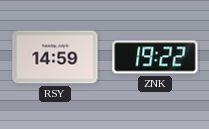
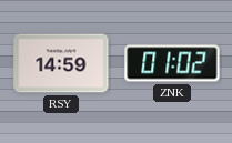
ZNK: 19:22 -> 01:02 (172, 63)
